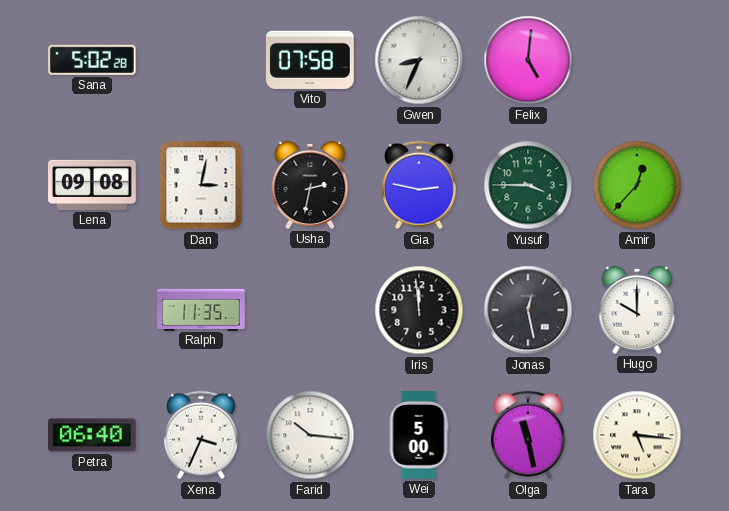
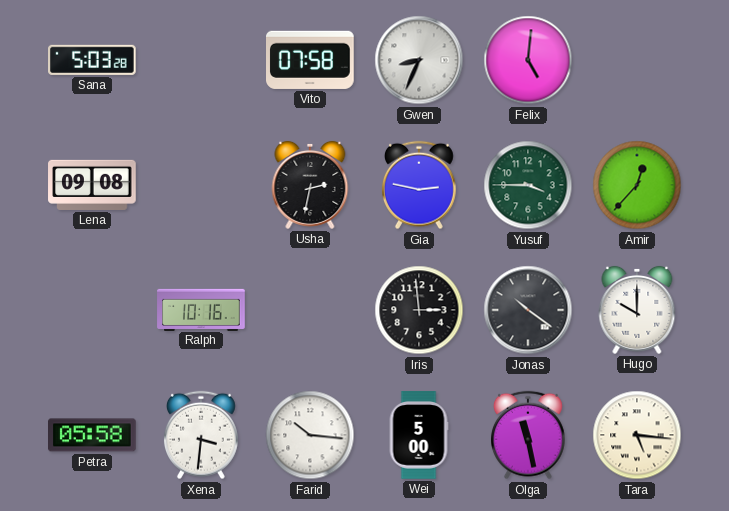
Sana: 5:02 -> 5:03 (92, 60)
Dan: 3:02 -> none (201, 185)
Ralph: 11:35 -> 10:16 (201, 309)
Iris: 11:59 -> 2:59 (419, 310)
Jonas: 12:28 -> 10:21 (528, 310)
Petra: 06:40 -> 05:58 (93, 435)
Xena: 3:34 -> 3:31 (201, 435)
